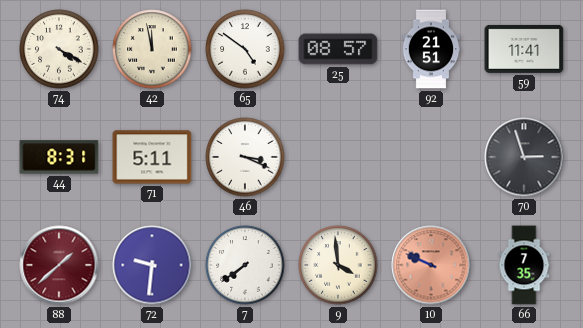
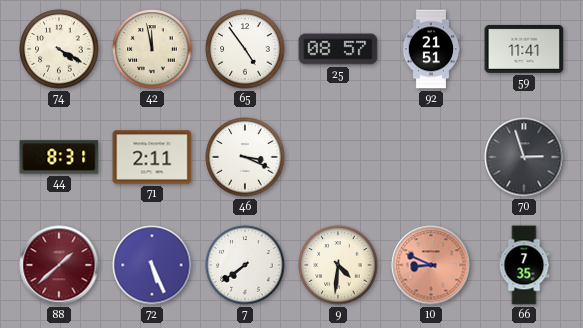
65: 4:51 -> 4:54 (245, 49)
71: 5:11 -> 2:11 (152, 157)
72: 9:31 -> 5:26 (152, 265)
9: 3:59 -> 4:31 (338, 265)
10: 9:49 -> 8:49 (431, 265)
